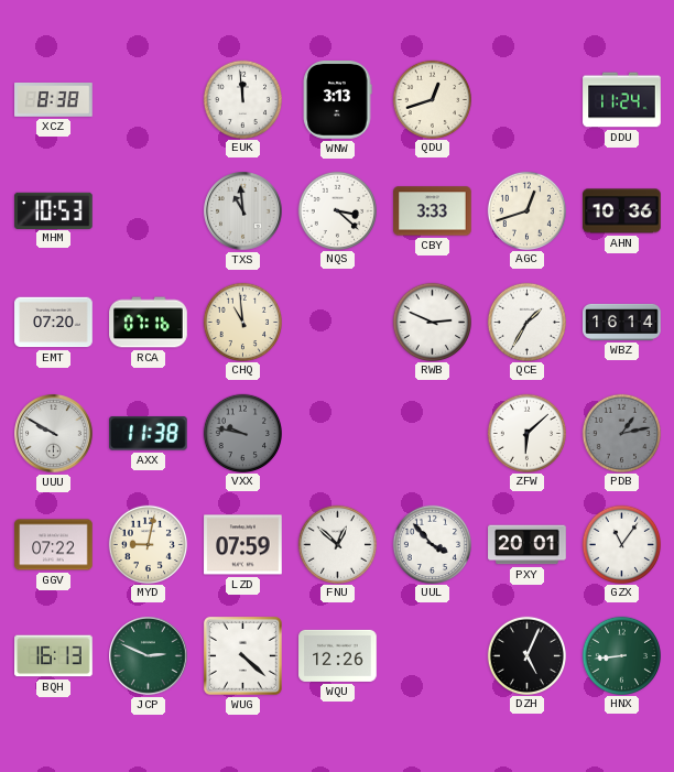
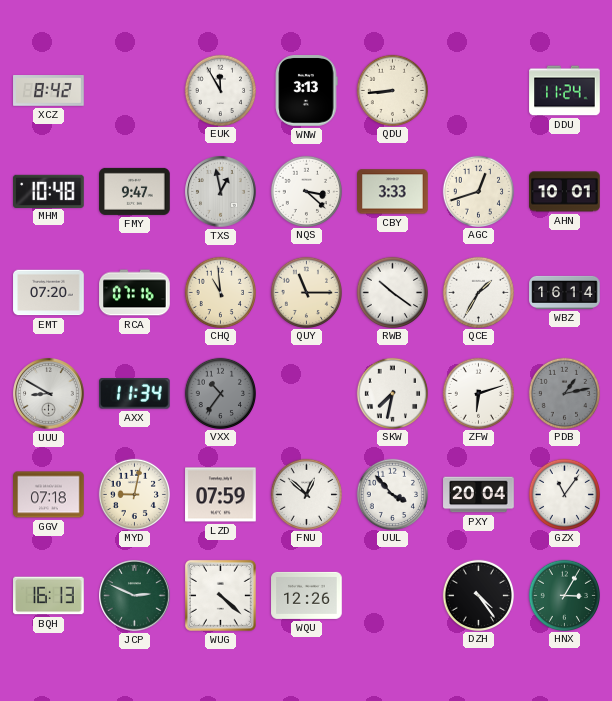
XCZ: 8:38 -> 8:42 (49, 91)
EUK: 11:59 -> 11:55 (220, 90)
QDU: 12:42 -> 8:44 (392, 90)
MHM: 10:53 -> 10:48 (49, 191)
FMY: none -> 9:47 (135, 191)
TXS: 10:59 -> 12:58 (221, 192)
AHN: 10:36 -> 10:01 (565, 192)
QUY: none -> 11:15 (306, 292)
RWB: 2:49 -> 10:21 (392, 292)
UUU: 9:50 -> 8:50 (49, 394)
AXX: 11:38 -> 11:34 (135, 394)
VXX: 9:47 -> 10:36 (220, 393)
SKW: none -> 7:32 (392, 393)
ZFW: 6:08 -> 6:12 (478, 393)
GGV: 07:22 -> 07:18 (49, 495)
PXY: 20:01 -> 20:04 (479, 495)
DZH: 5:04 -> 4:24 (478, 595)
HNX: 8:44 -> 3:05 (564, 595)
